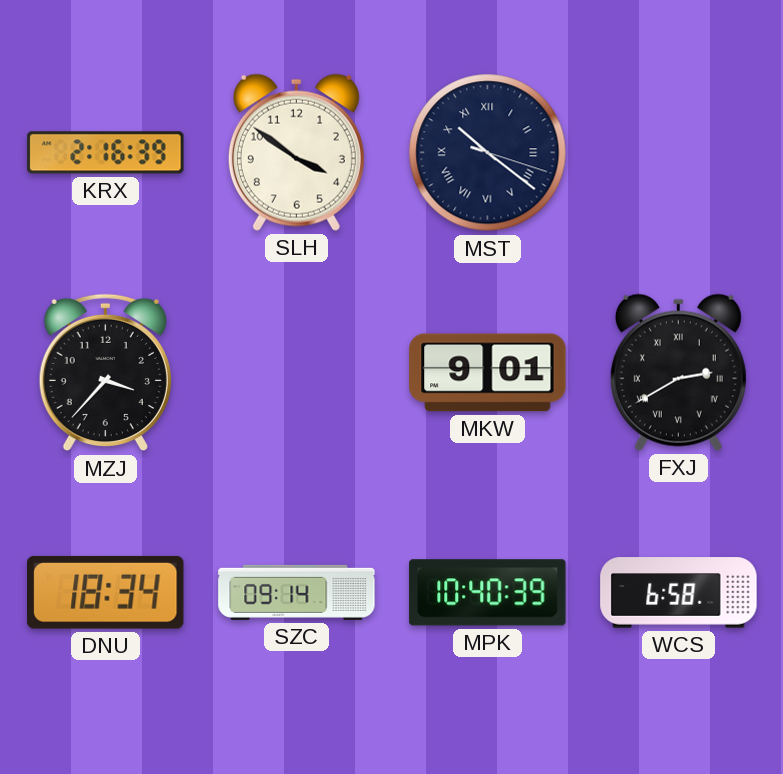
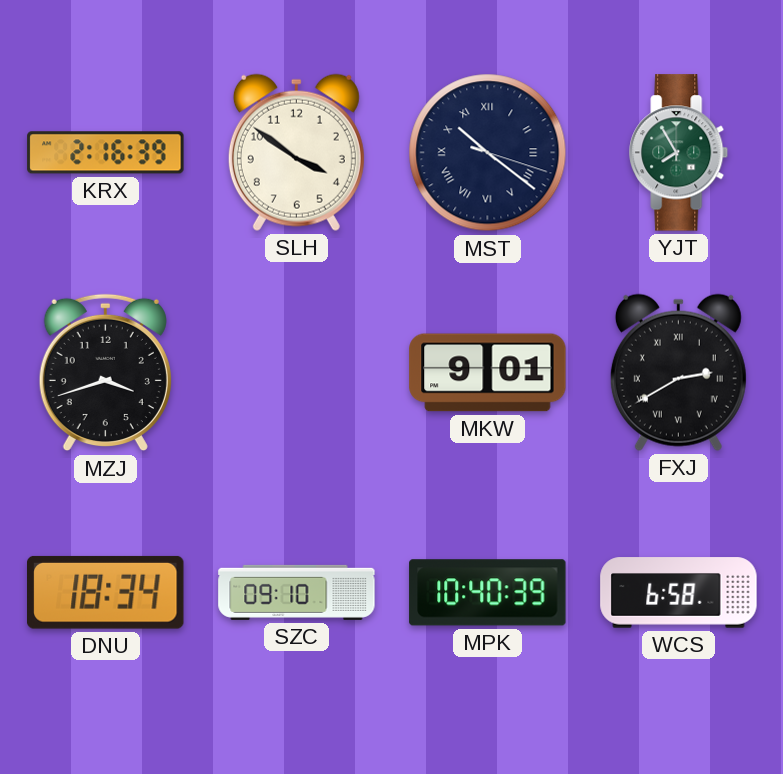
YJT: none -> 7:55 (679, 153)
MZJ: 3:37 -> 3:42 (105, 373)
SZC: 09:14 -> 09:10 (297, 592)
